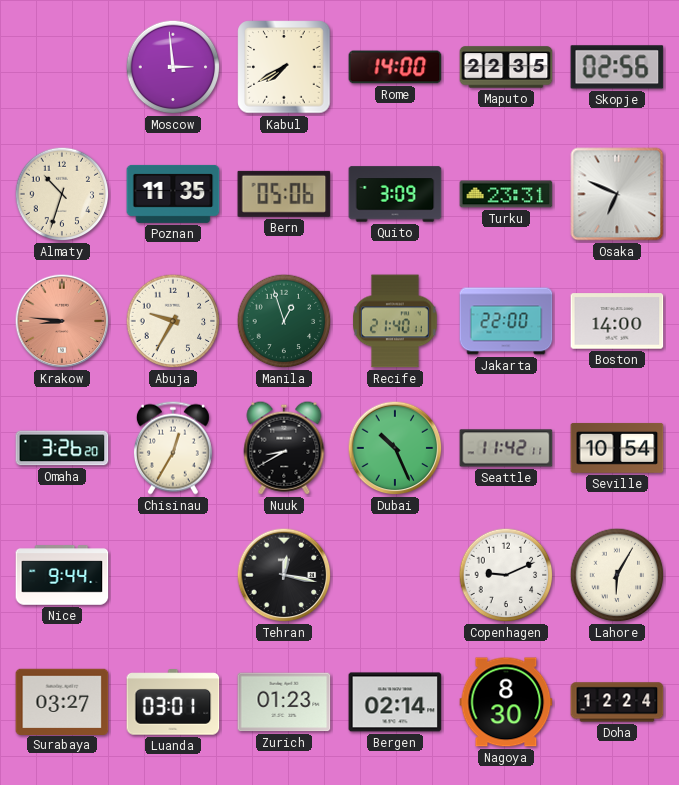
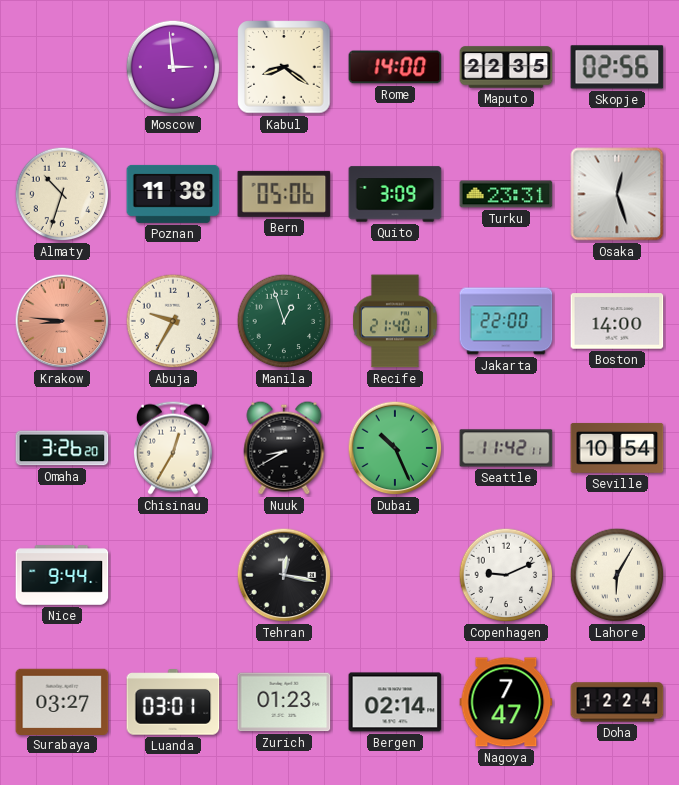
Kabul: 7:40 -> 8:21 (284, 67)
Poznan: 11:35 -> 11:38 (173, 194)
Osaka: 6:49 -> 12:27 (617, 194)
Nagoya: 8:30 -> 7:47 (506, 702)
